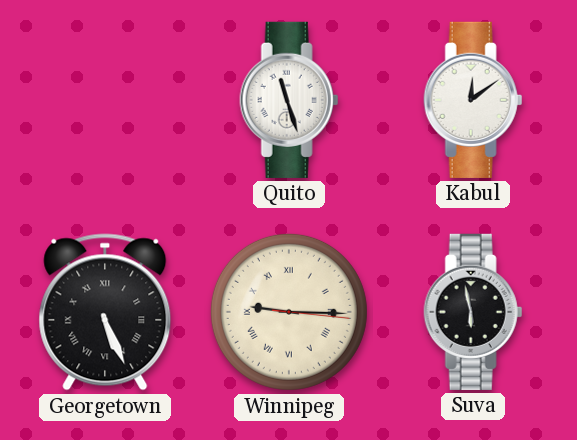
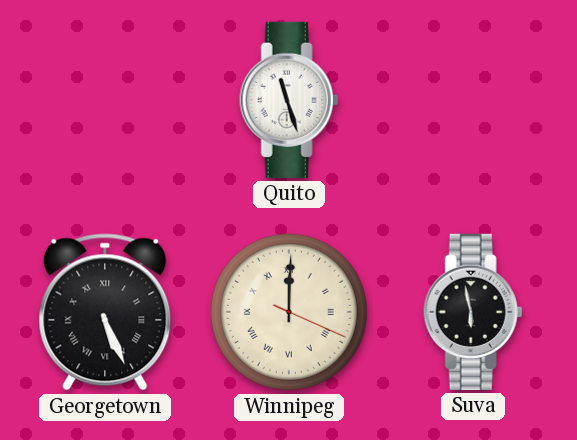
Kabul: 12:09 -> none (473, 100)
Winnipeg: 9:15 -> 12:00 (289, 312)
